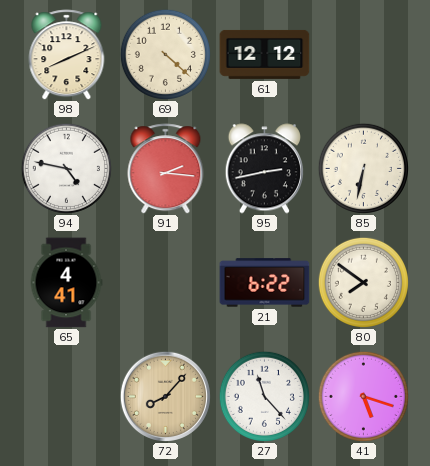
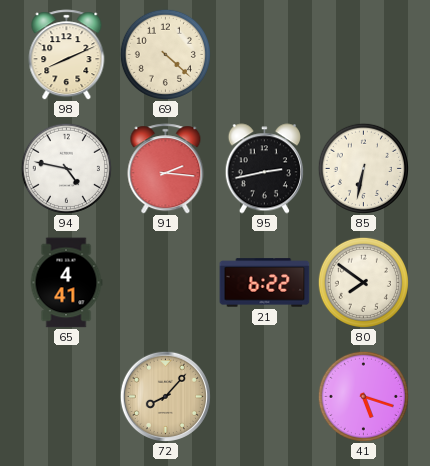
61: 12:12 -> none (265, 54)
27: 11:23 -> none (264, 396)
